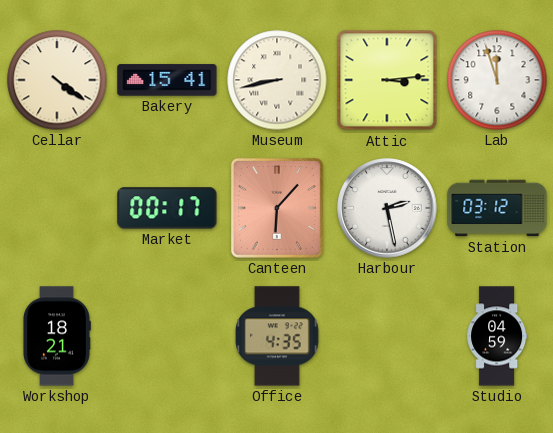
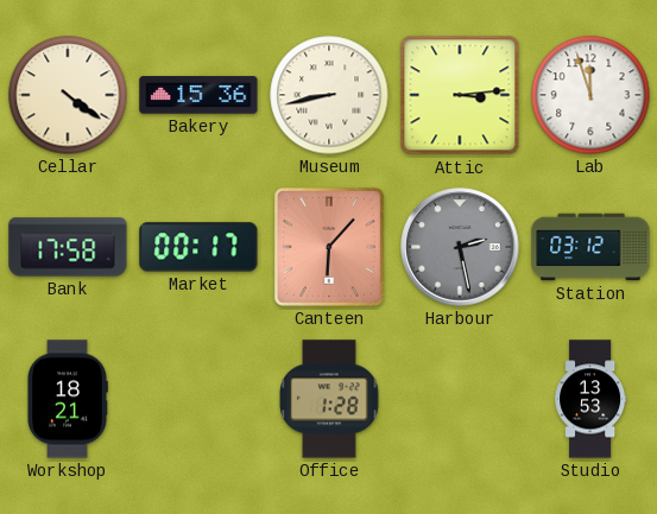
Bakery: 15:41 -> 15:36 (198, 95)
Bank: none -> 17:58 (68, 247)
Harbour dial: white -> grey (460, 247)
Office: 4:35 -> 1:28 (330, 399)
Studio: 04:59 -> 13:53 (590, 399)
